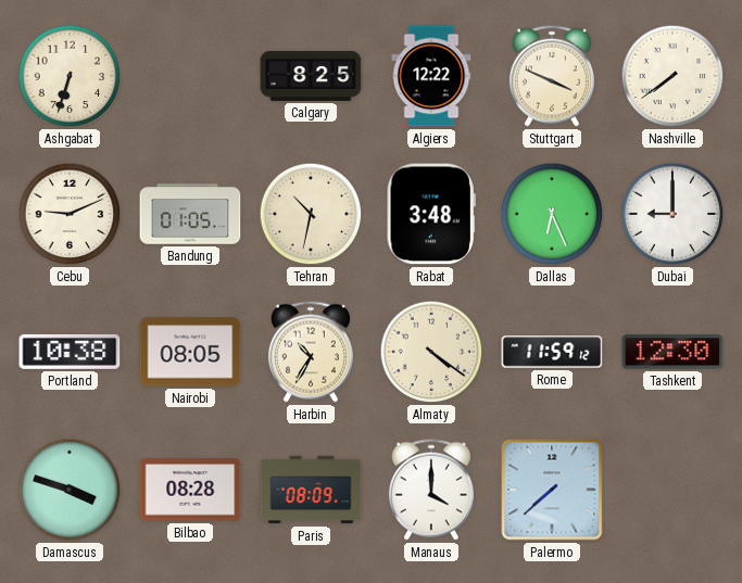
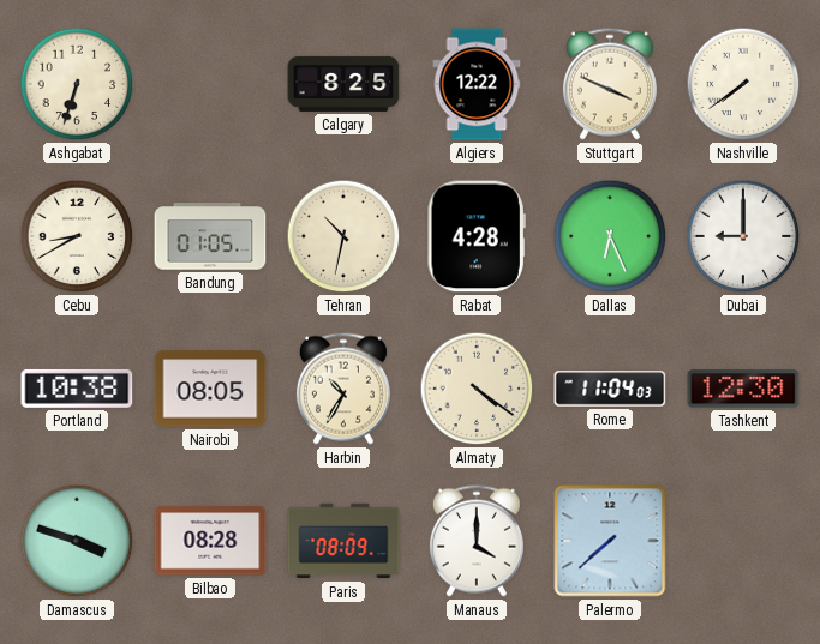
Cebu: 9:11 -> 8:40 (77, 236)
Rabat: 3:48 -> 4:28 (477, 236)
Rome: 11:59 -> 11:04 (610, 389)
